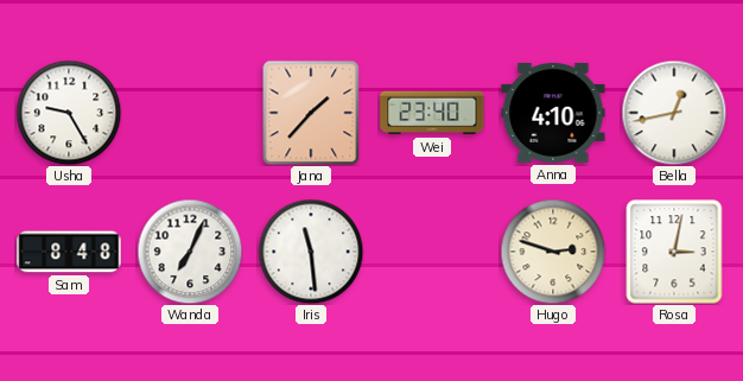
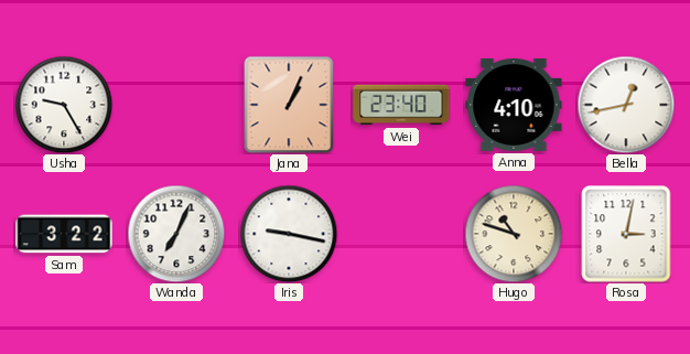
Jana: 1:37 -> 1:04 (289, 105)
Sam: 8:48 -> 3:22 (64, 234)
Iris: 11:29 -> 9:17 (289, 234)
Hugo: 2:48 -> 10:48 (514, 234)
